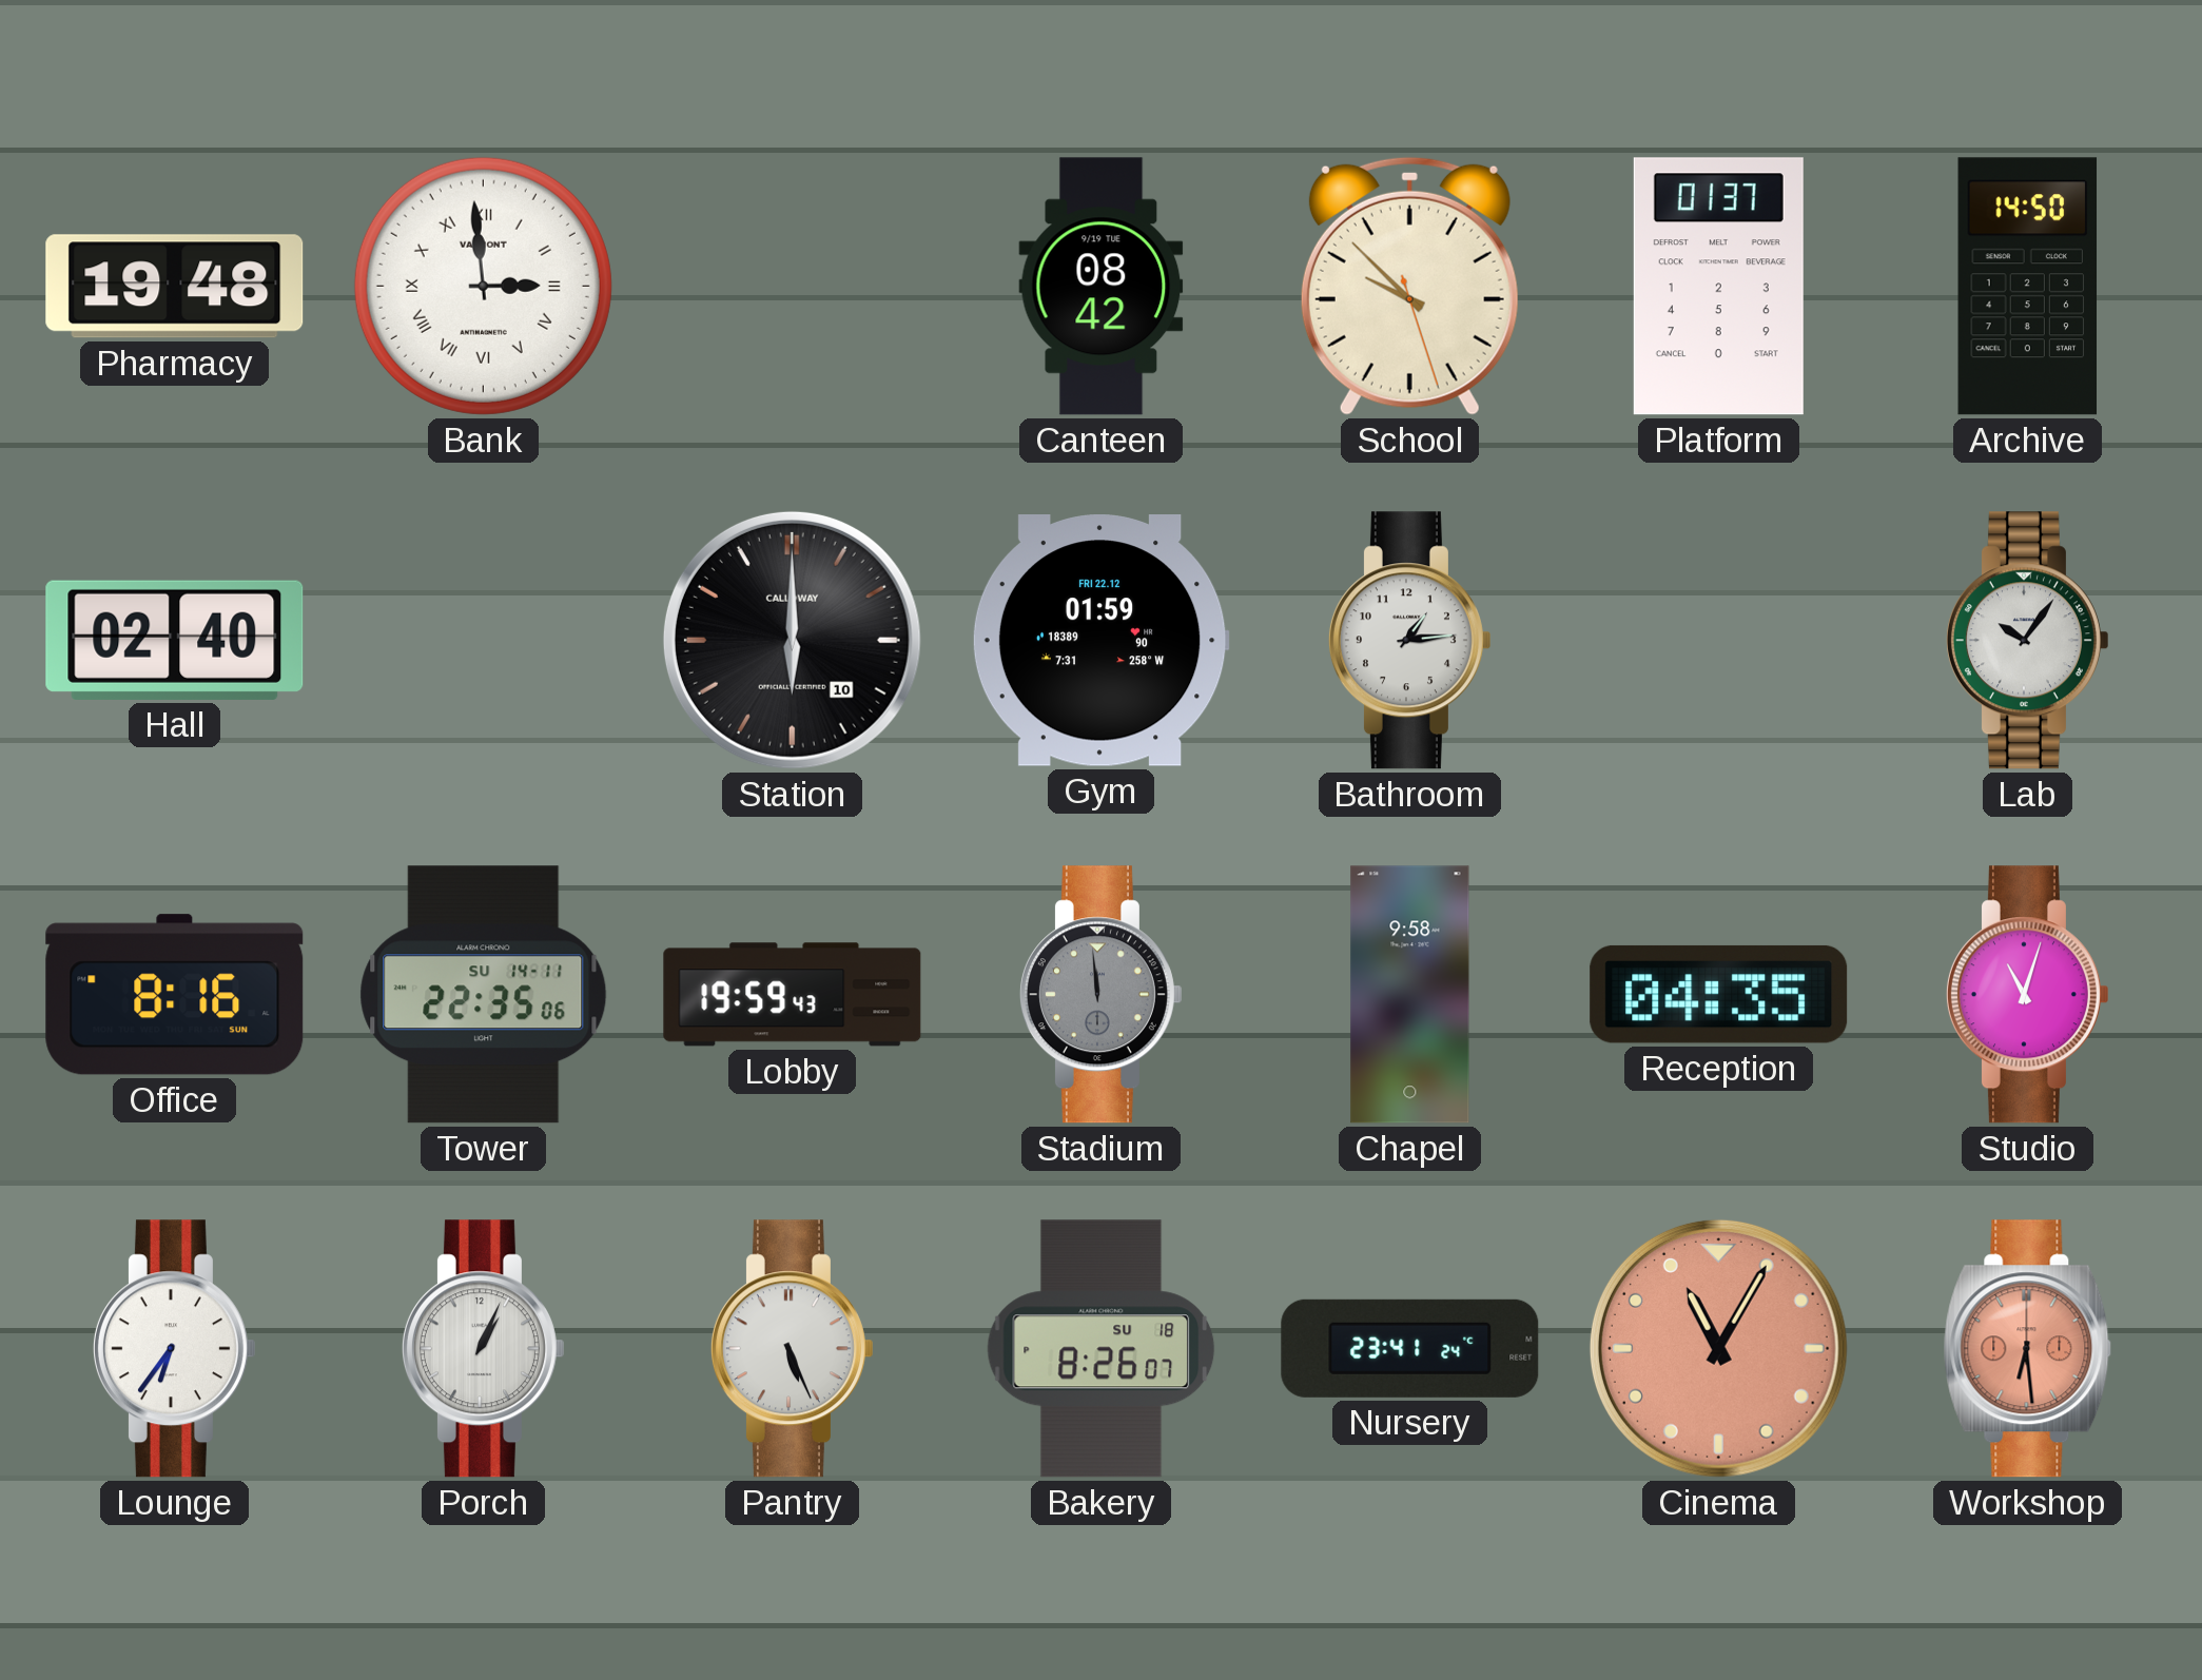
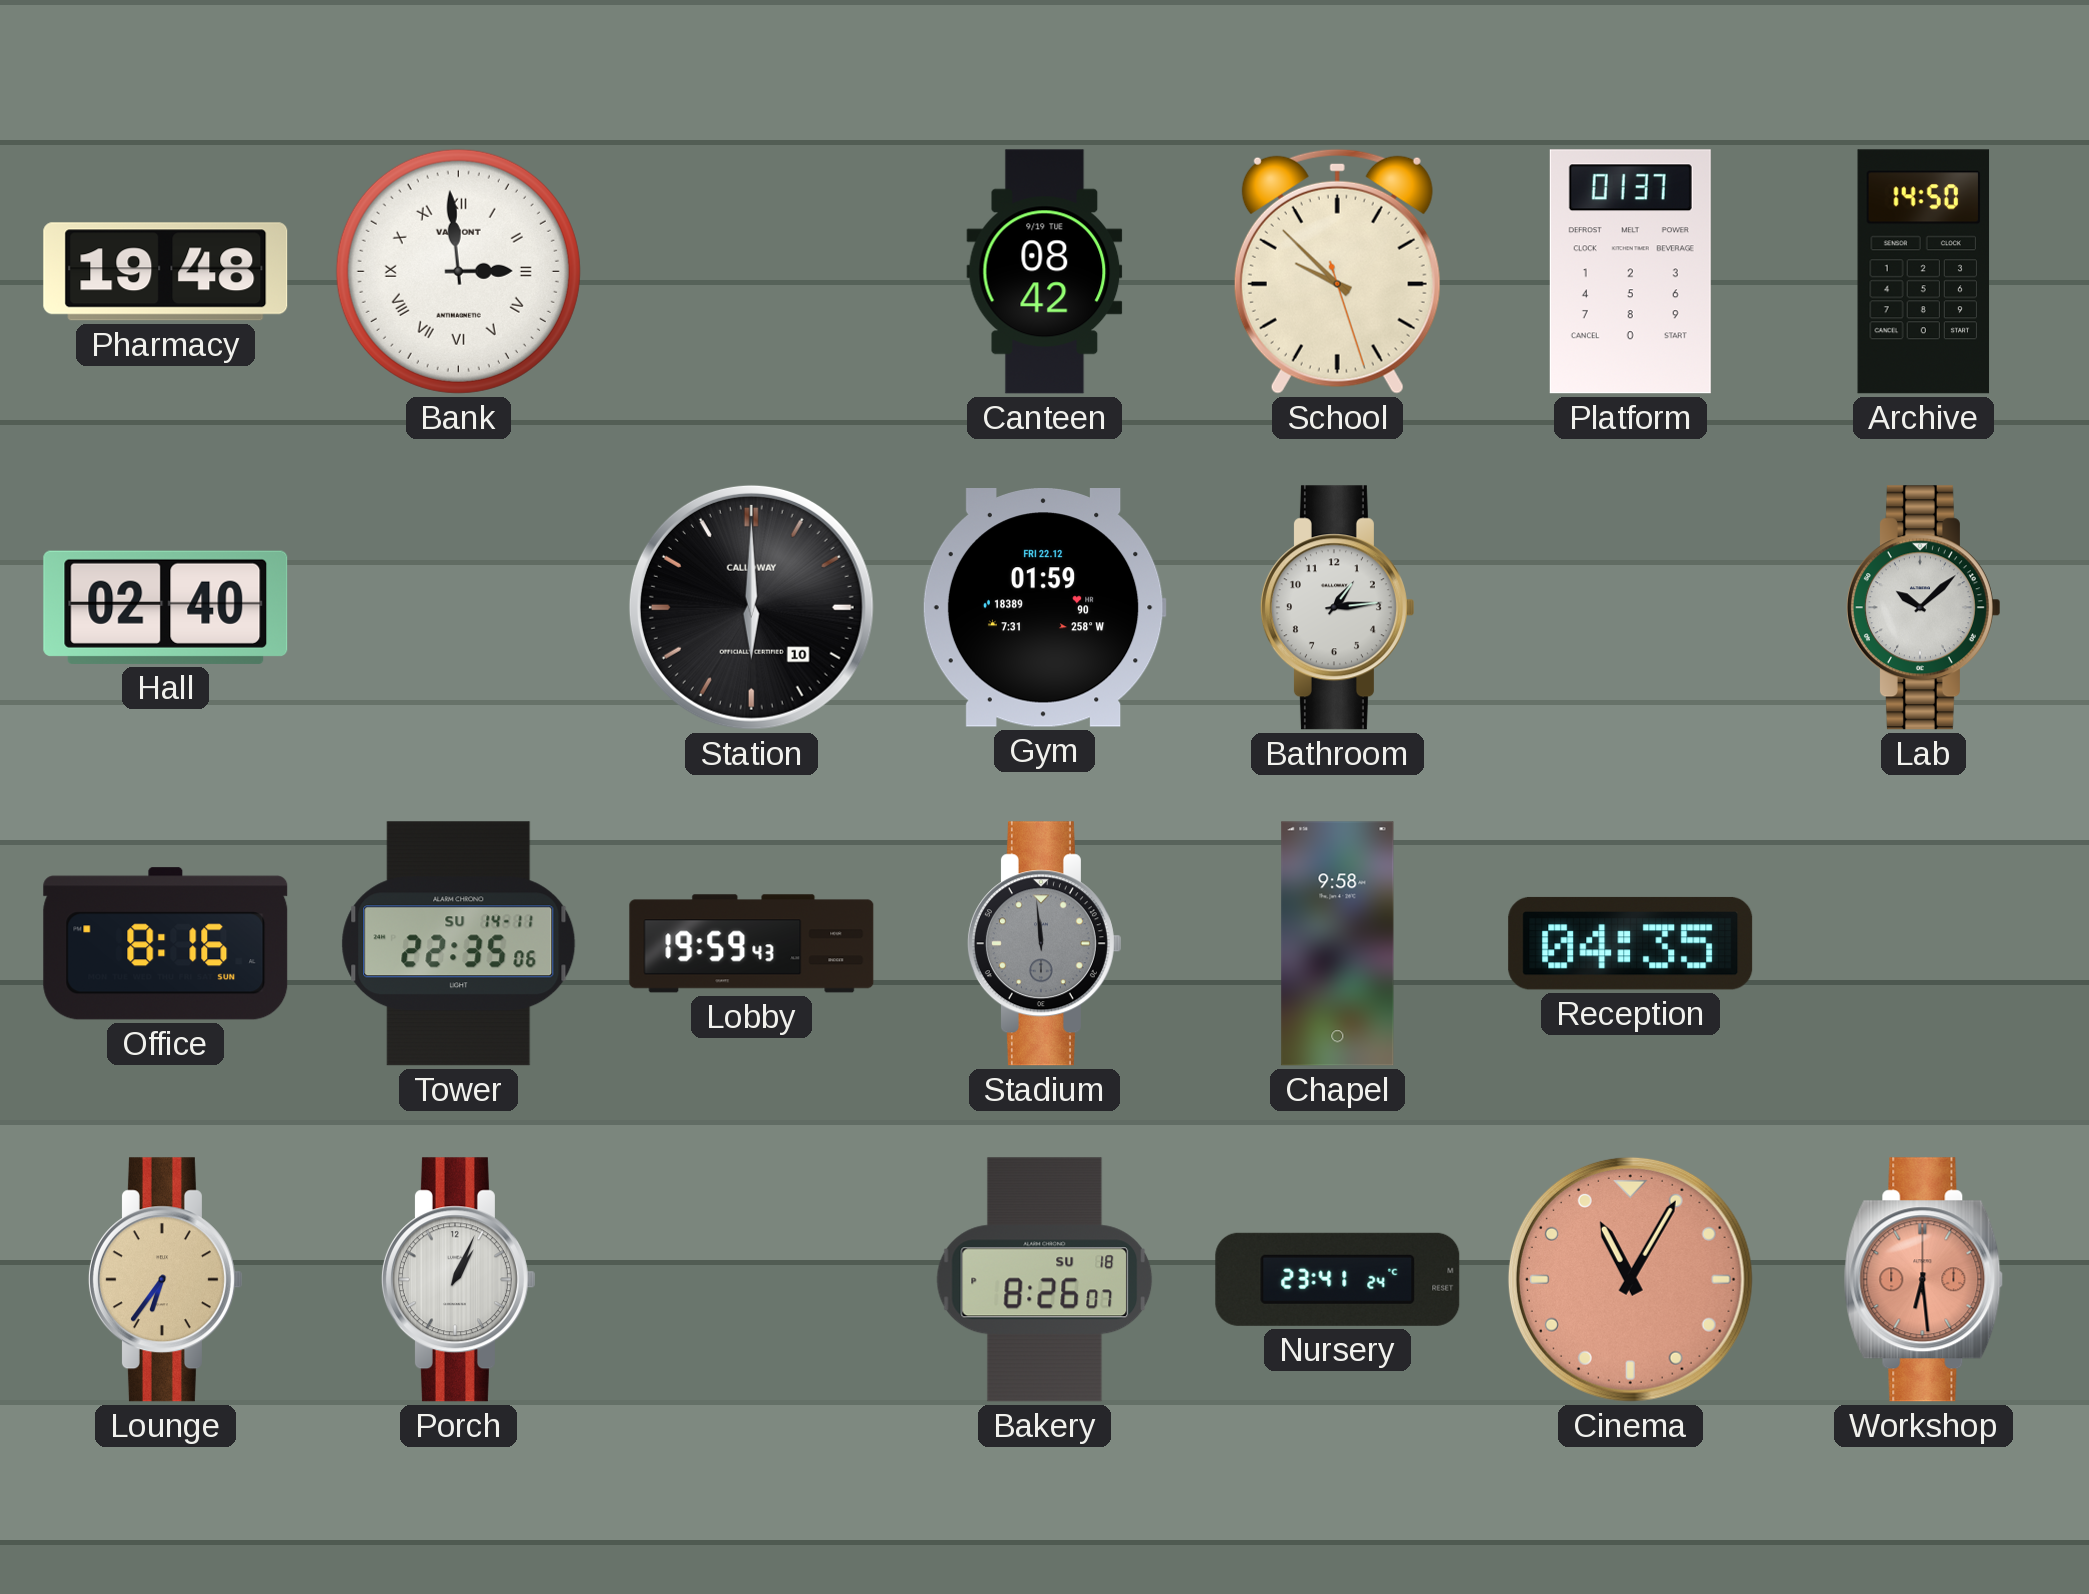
Lab: 10:06 -> 10:08 (1923, 608)
Studio: 11:03 -> none (2027, 995)
Lounge dial: white -> champagne (165, 1280)
Pantry: 5:26 -> none (792, 1349)
